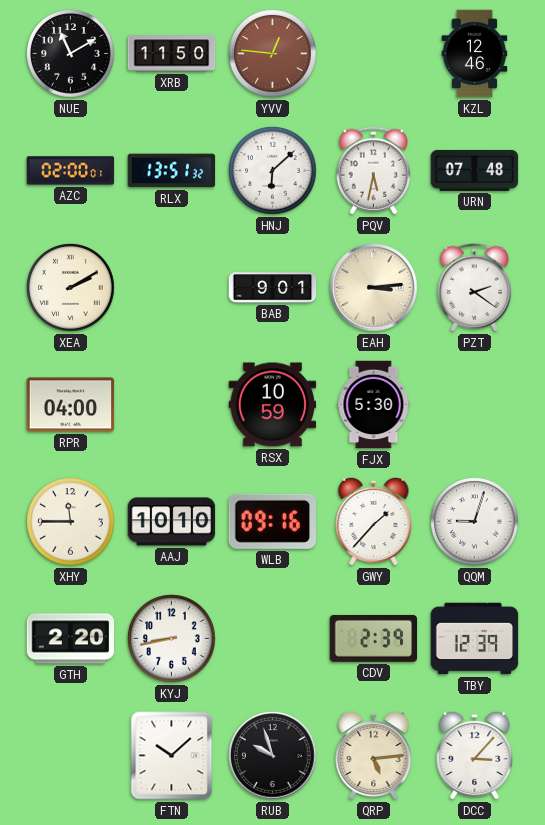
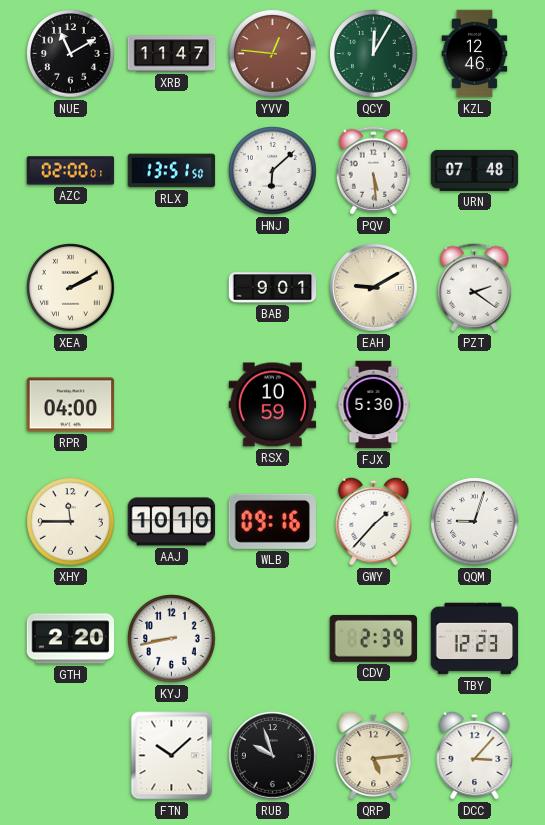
XRB: 11:50 -> 11:47 (172, 54)
QCY: none -> 12:05 (374, 54)
RLX: 13:51:32 -> 13:51:50 (172, 171)
PQV: 5:32 -> 5:29 (373, 171)
EAH: 3:14 -> 9:10 (374, 288)
TBY: 12:39 -> 12:23 (475, 639)
